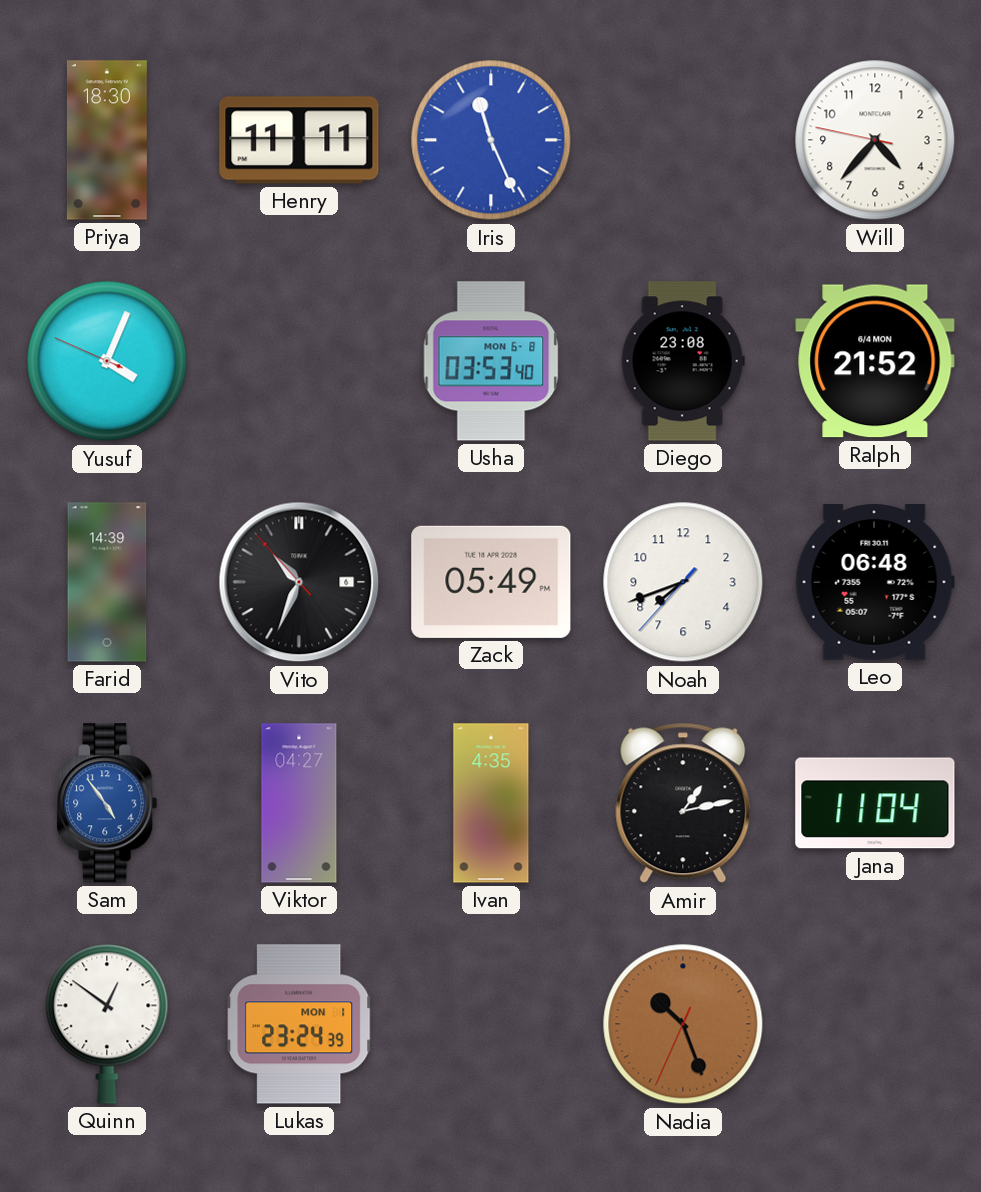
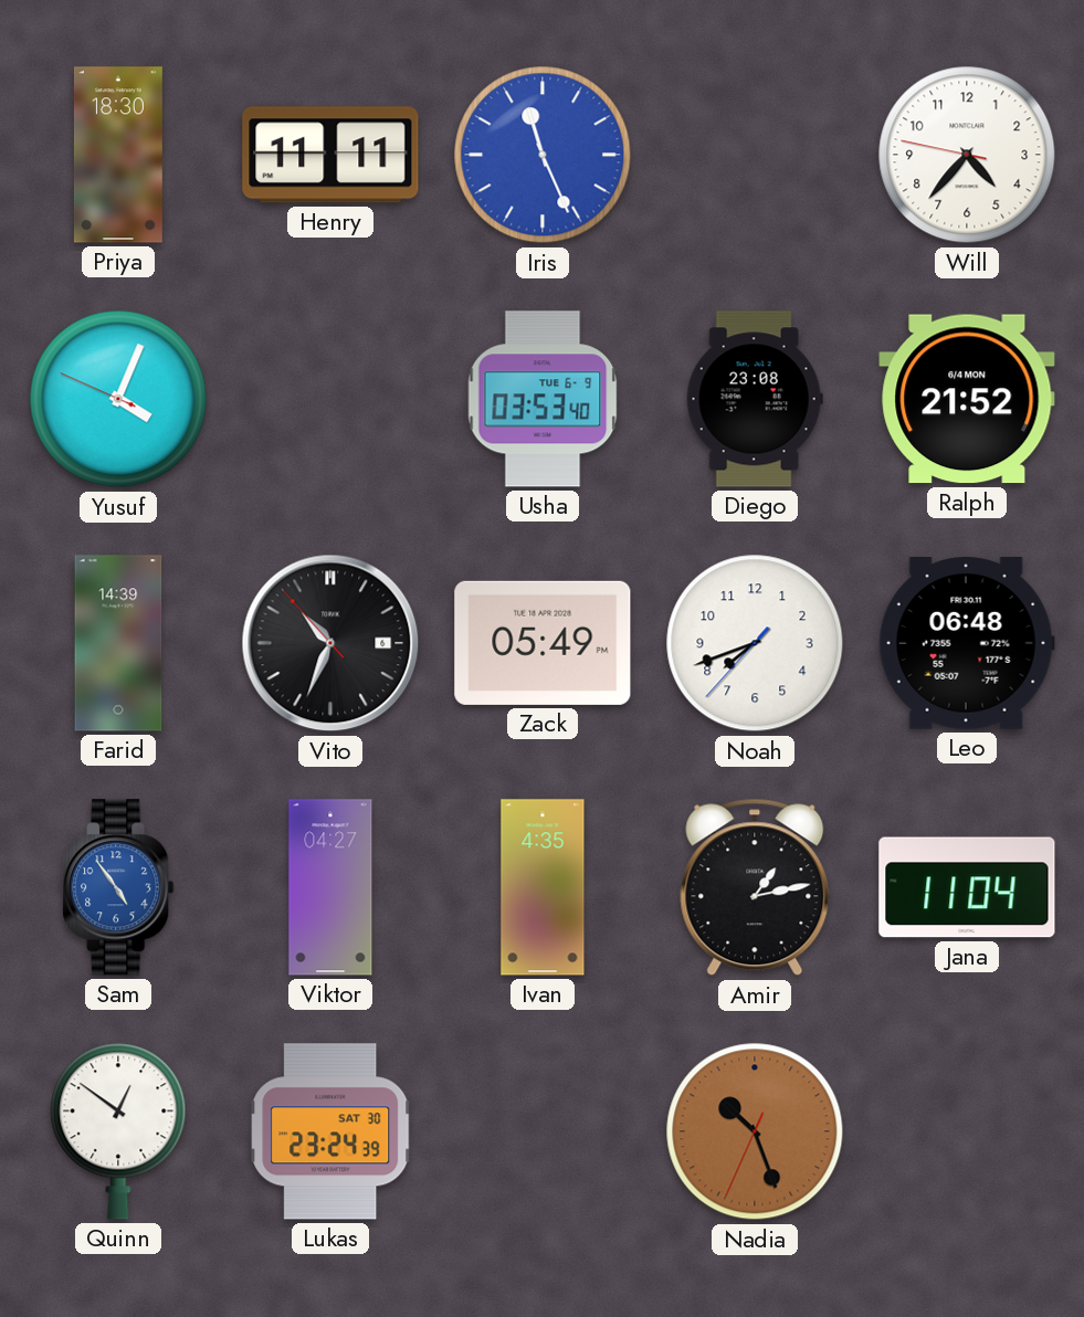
Usha date: MON 6-8 -> TUE 6-9 (543, 399)
Lukas date: MON 1 -> SAT 30 (330, 1131)
